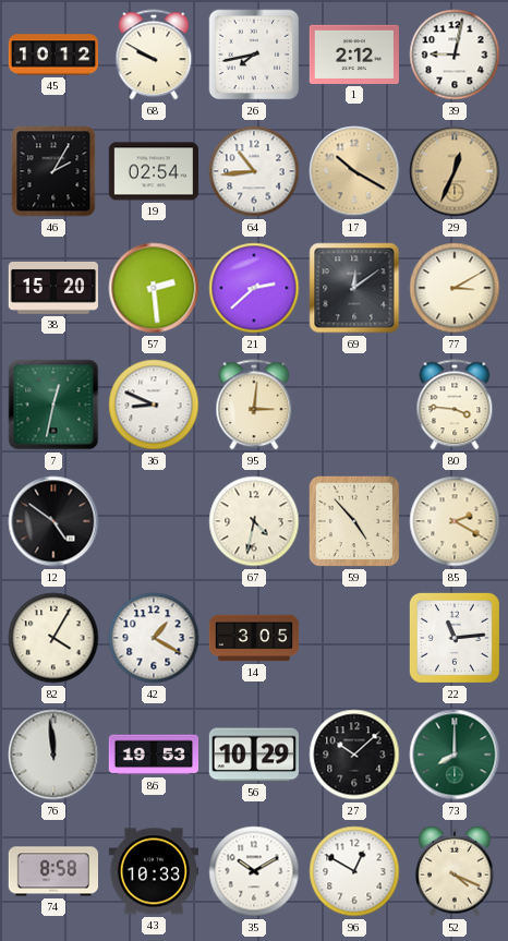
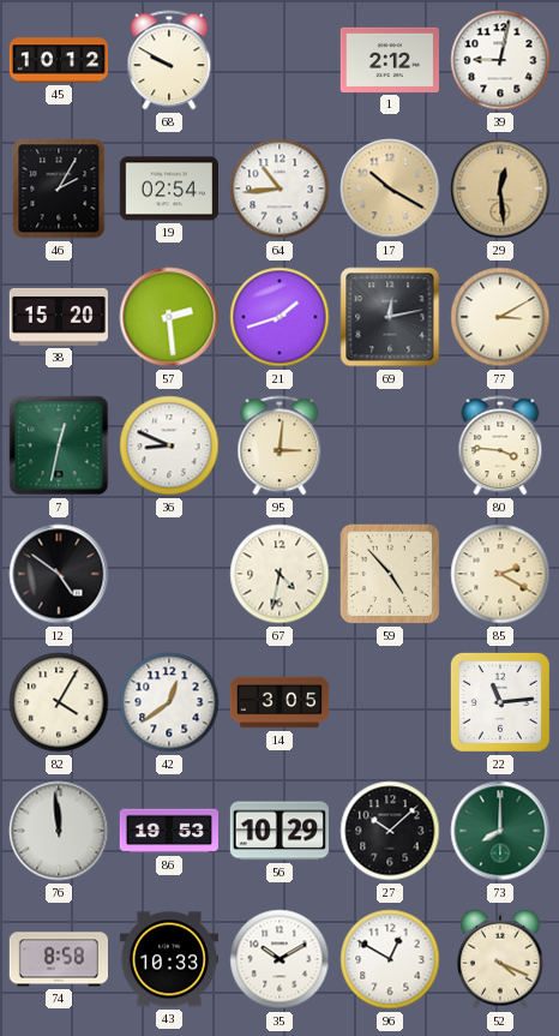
26: 7:43 -> none (254, 55)
29: 12:34 -> 12:29 (500, 188)
21: 2:38 -> 1:42 (279, 317)
69: 12:09 -> 12:13 (390, 317)
42: 1:20 -> 12:39 (169, 702)
